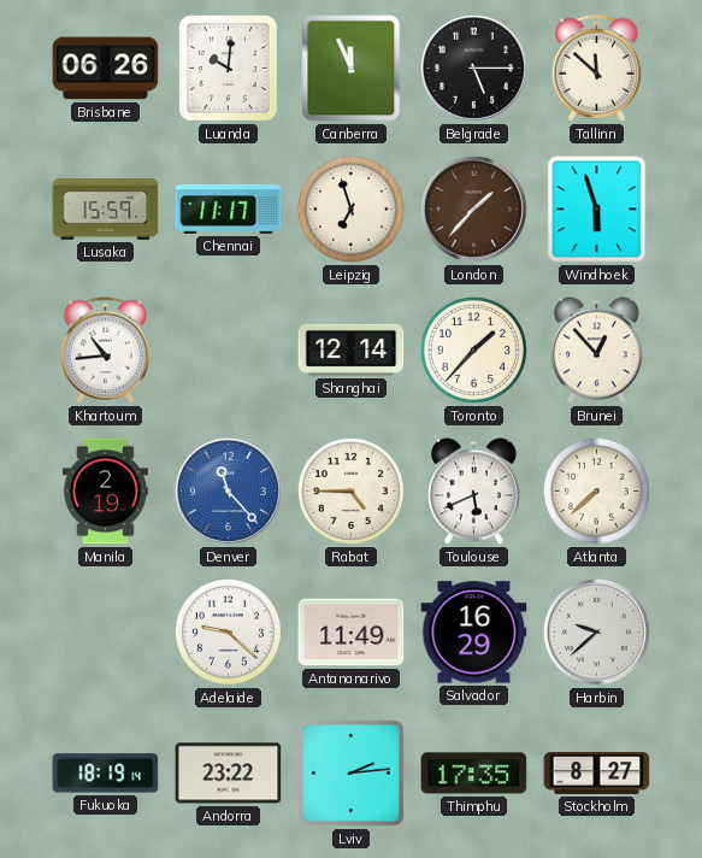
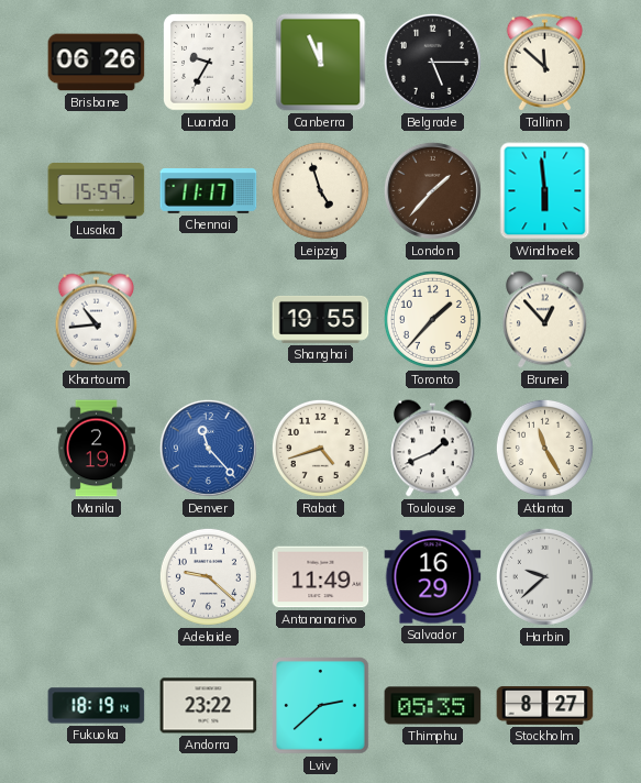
Luanda: 10:01 -> 9:35 (209, 63)
Leipzig: 6:57 -> 4:57 (320, 190)
Windhoek: 5:57 -> 5:59 (545, 191)
Shanghai: 12:14 -> 19:55 (321, 319)
Rabat: 4:45 -> 4:42 (320, 448)
Toulouse: 5:41 -> 1:41 (433, 449)
Atlanta: 7:38 -> 11:25 (544, 448)
Lviv: 2:14 -> 2:38 (321, 706)
Thimphu: 17:35 -> 05:35 (433, 706)
